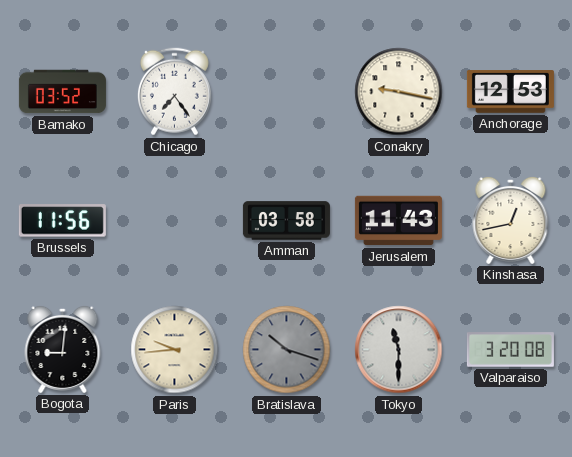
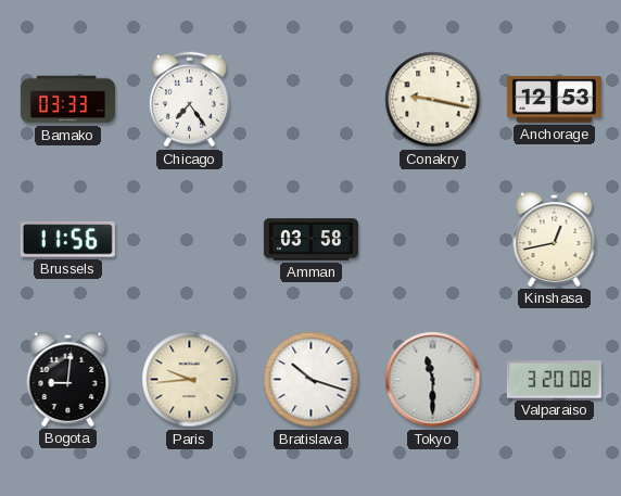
Bamako: 03:52 -> 03:33 (67, 100)
Jerusalem: 11:43 -> none (398, 221)
Bratislava dial: grey -> white (312, 380)
